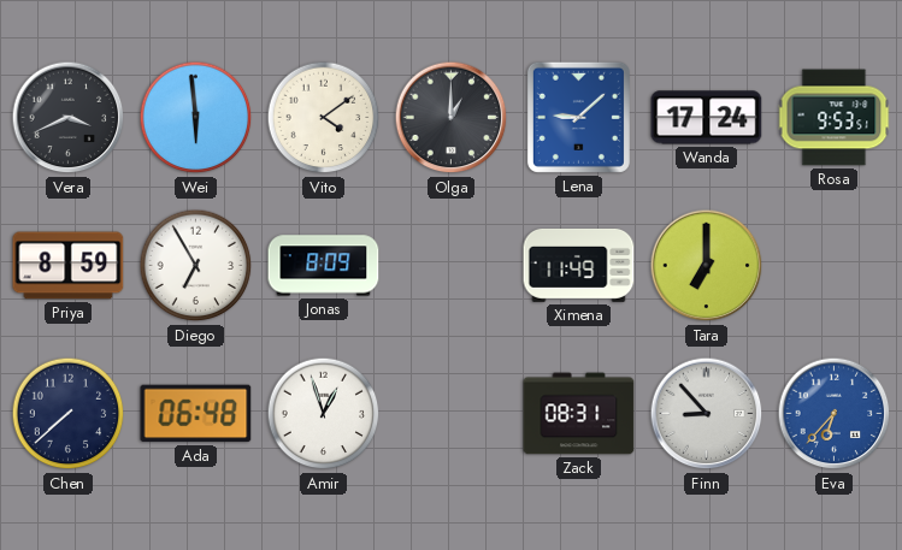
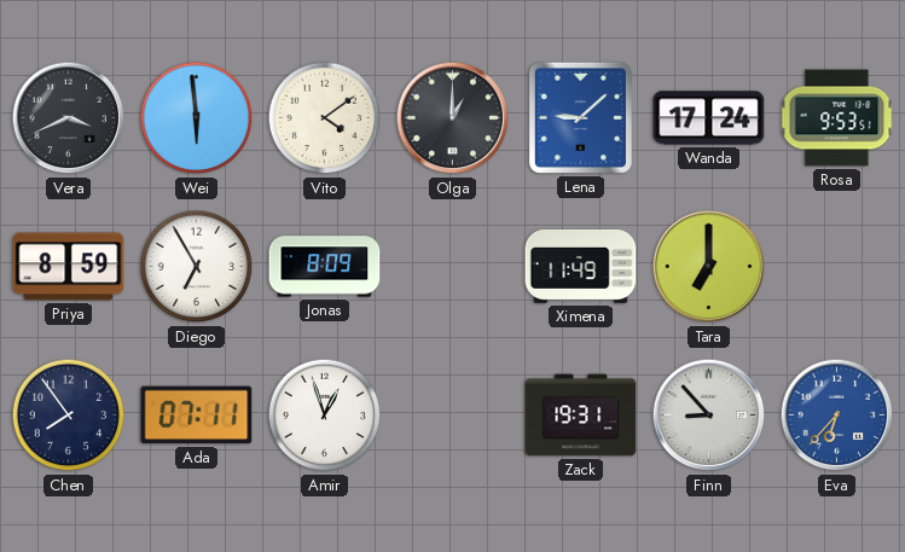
Chen: 7:38 -> 7:54 (69, 416)
Ada: 06:48 -> 07:11 (197, 416)
Zack: 08:31 -> 19:31 (581, 416)
